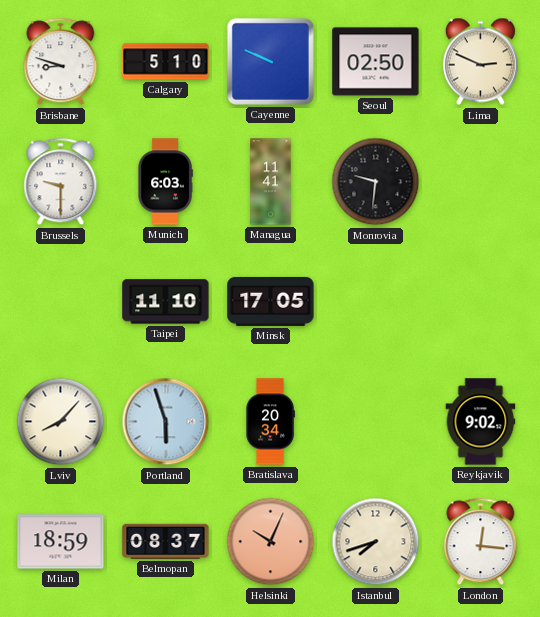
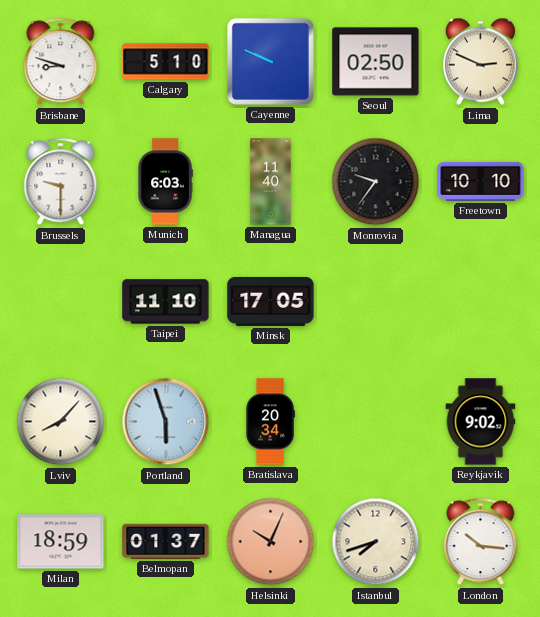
Managua: 11:41 -> 11:40 (271, 182)
Monrovia: 9:31 -> 9:36 (376, 182)
Freetown: none -> 10:10 (481, 181)
Belmopan: 08:37 -> 01:37 (166, 541)
London: 12:16 -> 10:16 (481, 542)
